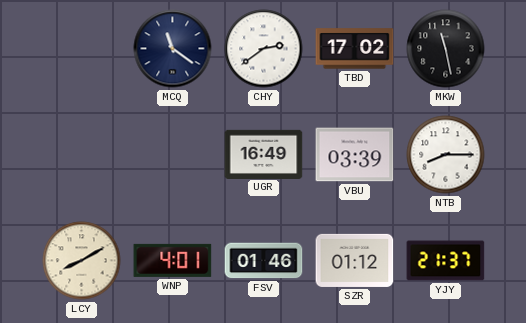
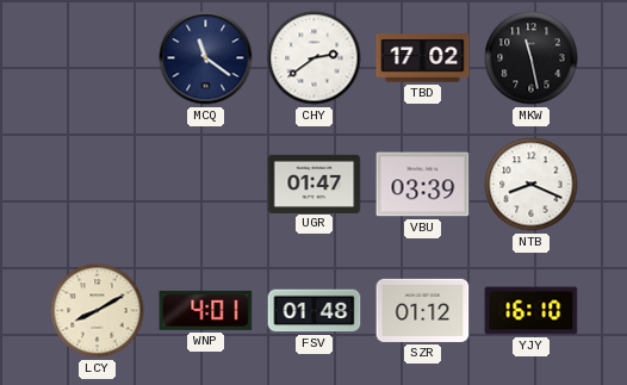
UGR: 16:49 -> 01:47 (315, 184)
NTB: 8:15 -> 8:19 (532, 185)
FSV: 01:46 -> 01:48 (315, 311)
YJY: 21:37 -> 16:10 (532, 311)
